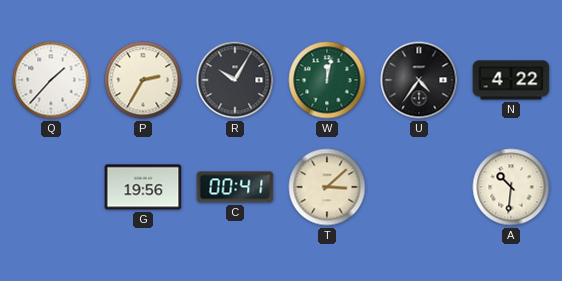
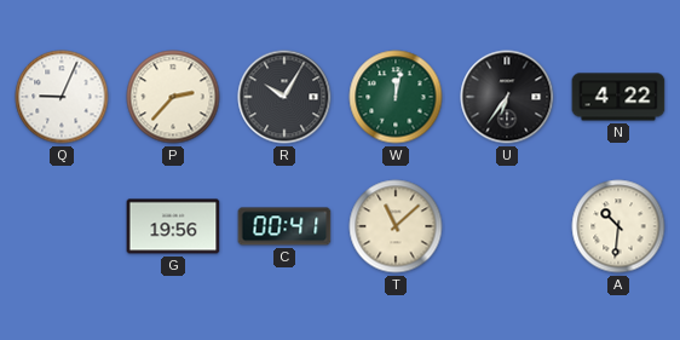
Q: 1:37 -> 9:04 (62, 97)
P: 2:35 -> 2:37 (173, 97)
U: 4:36 -> 6:36 (507, 97)
T: 3:08 -> 11:08 (396, 226)
